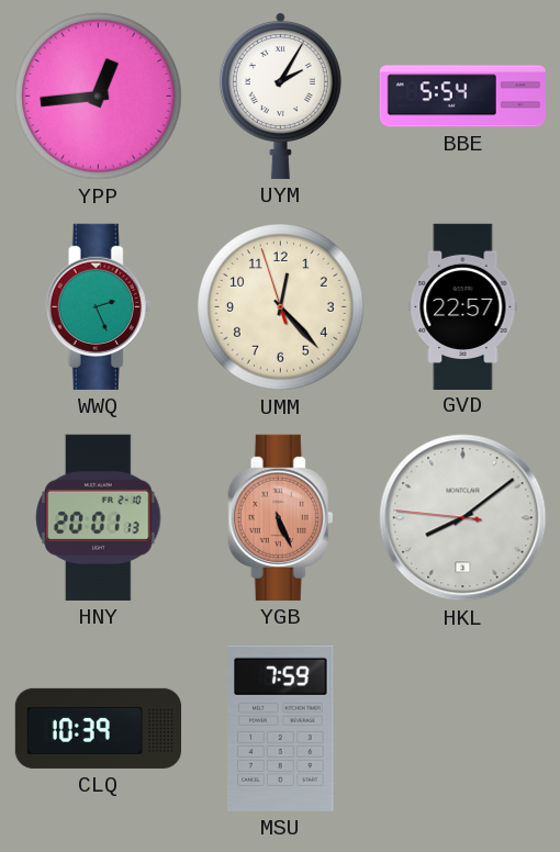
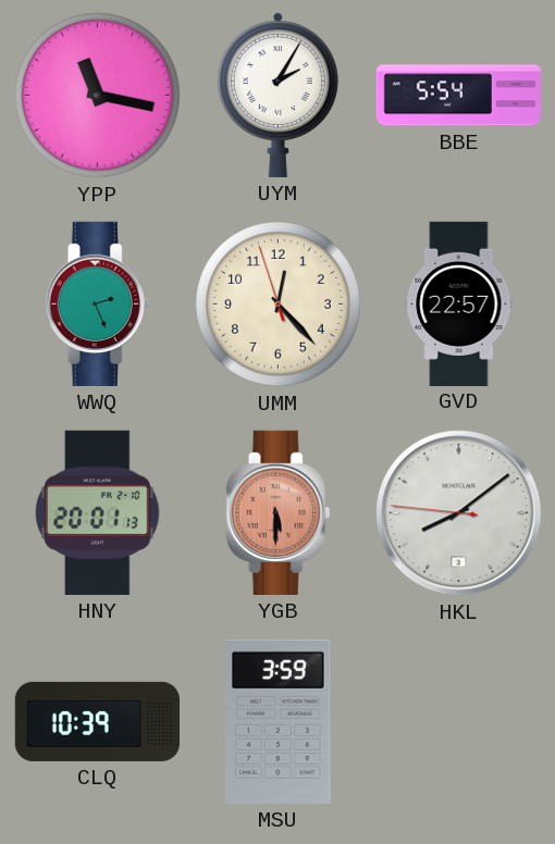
YPP: 12:44 -> 11:17 (98, 96)
YGB: 5:26 -> 5:30 (279, 512)
MSU: 7:59 -> 3:59 (279, 721)
